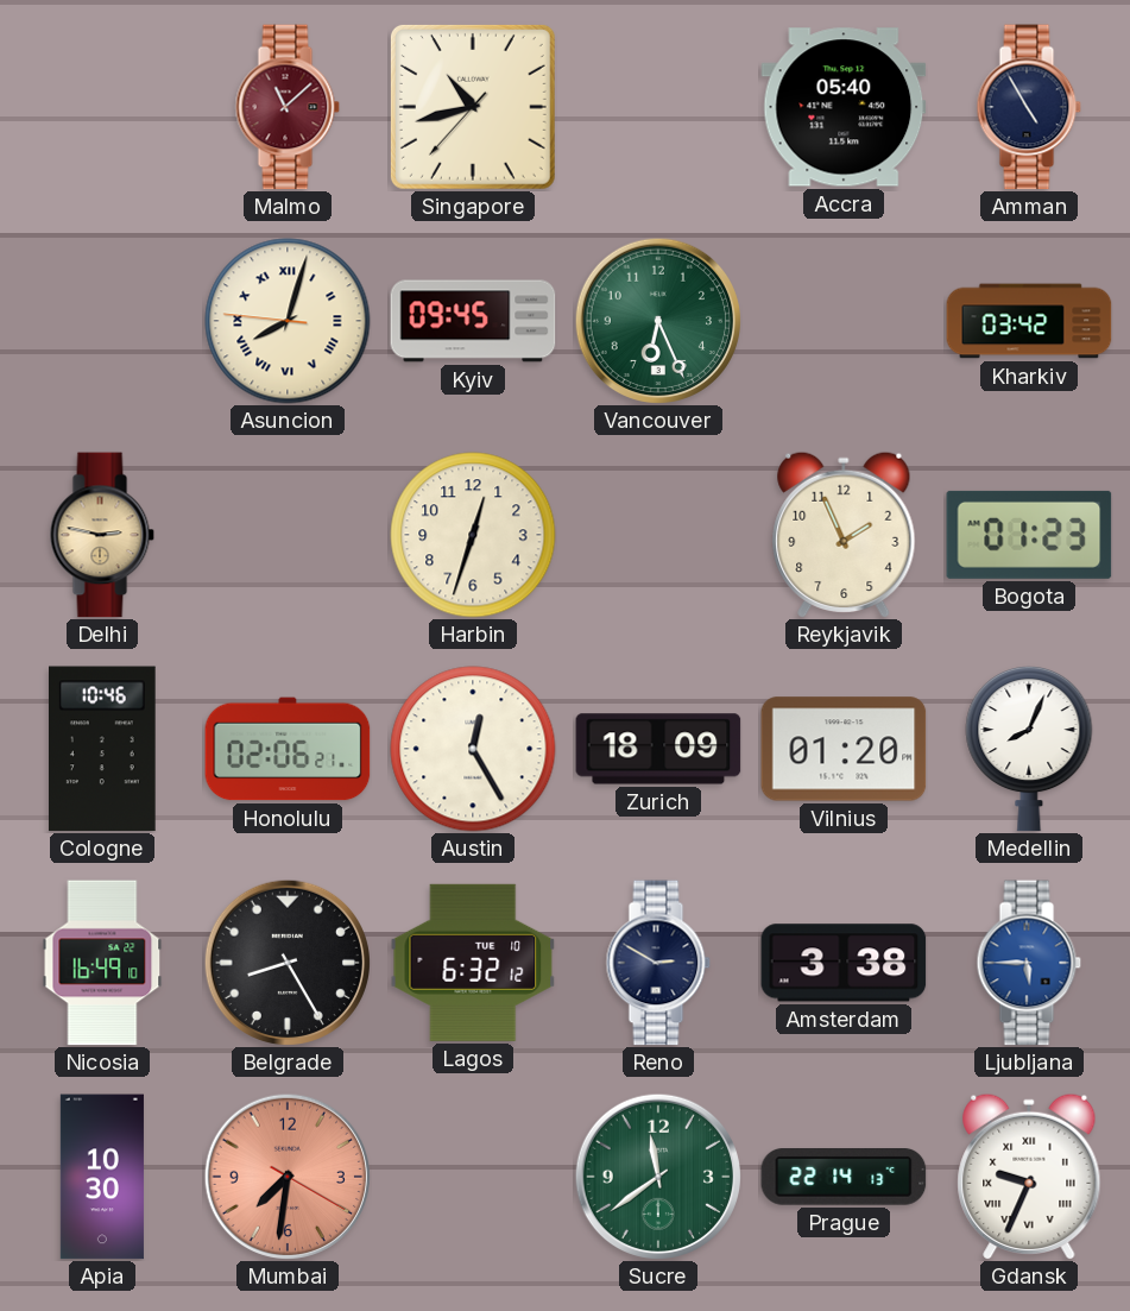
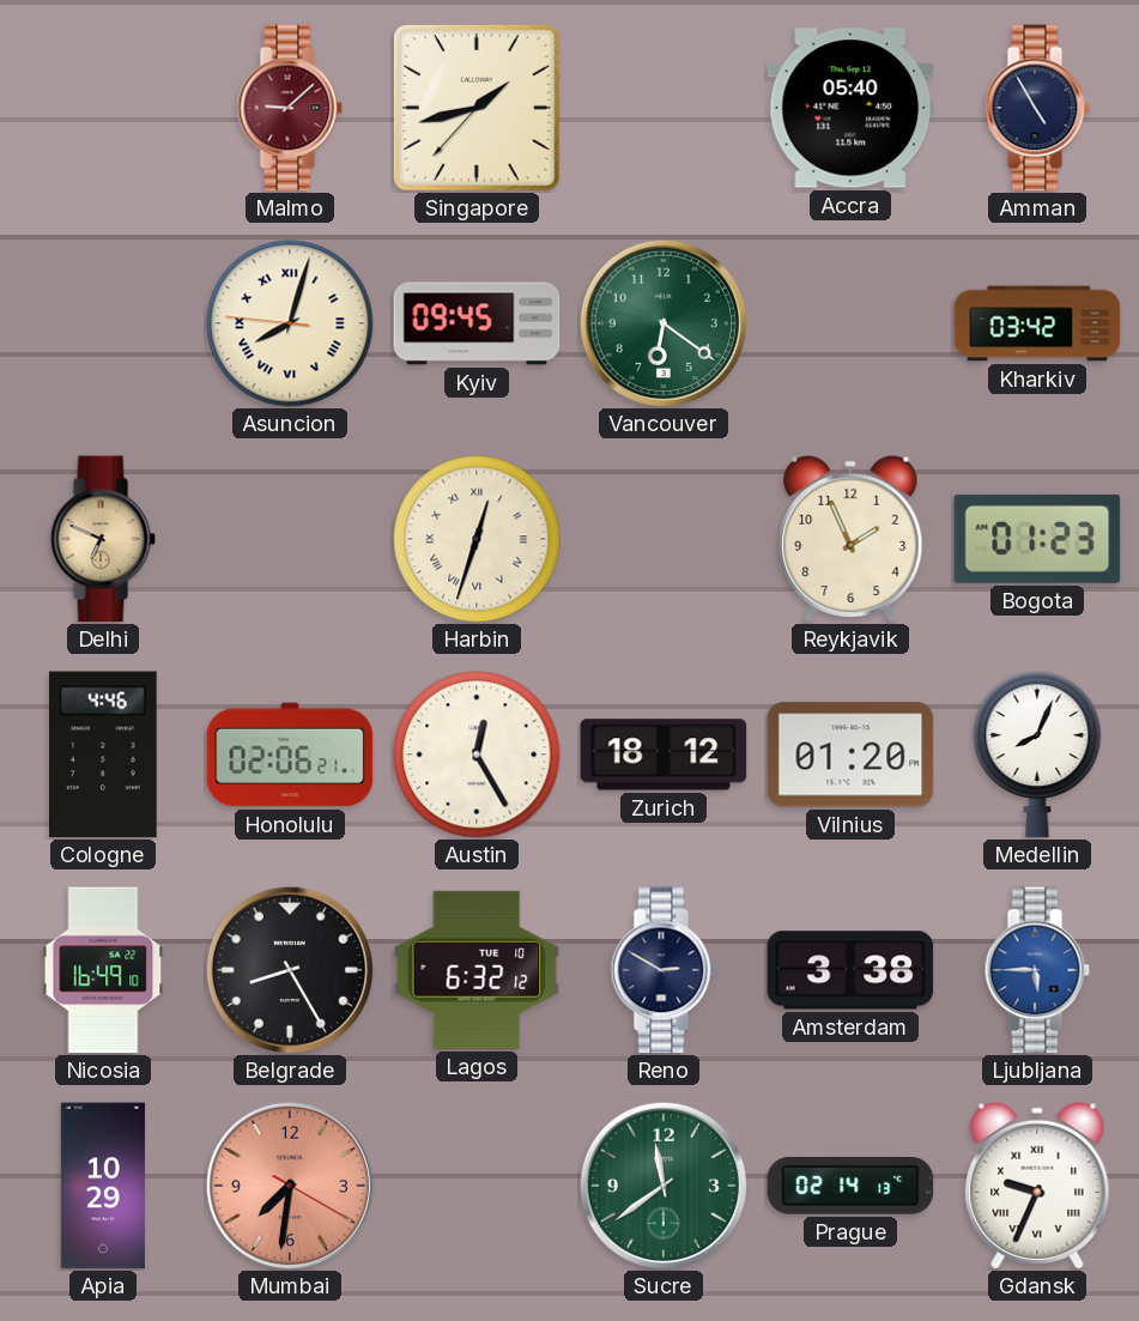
Malmo: 11:08 -> 9:08 (290, 108)
Singapore: 10:42 -> 1:42 (477, 108)
Vancouver: 6:26 -> 6:21 (662, 322)
Delhi: 2:47 -> 6:49 (103, 539)
Harbin numerals: Arabic -> Roman (477, 539)
Cologne: 10:46 -> 4:46 (104, 755)
Zurich: 18:09 -> 18:12 (664, 755)
Apia: 10:30 -> 10:29 (103, 1186)
Prague: 22:14 -> 02:14 (850, 1186)
